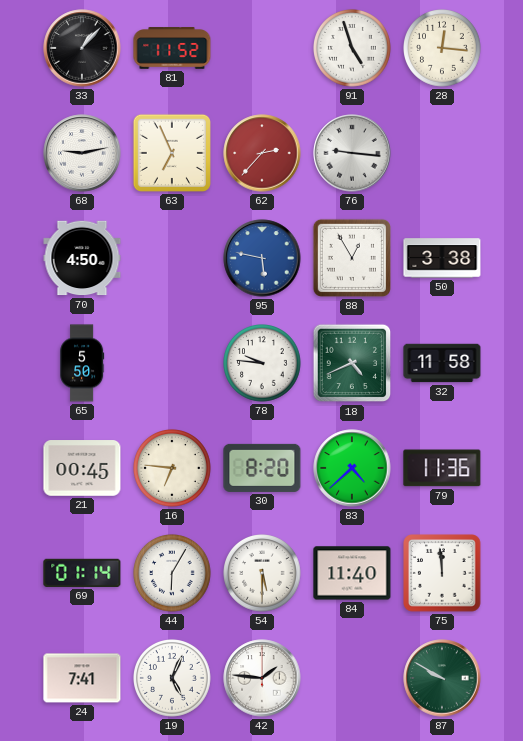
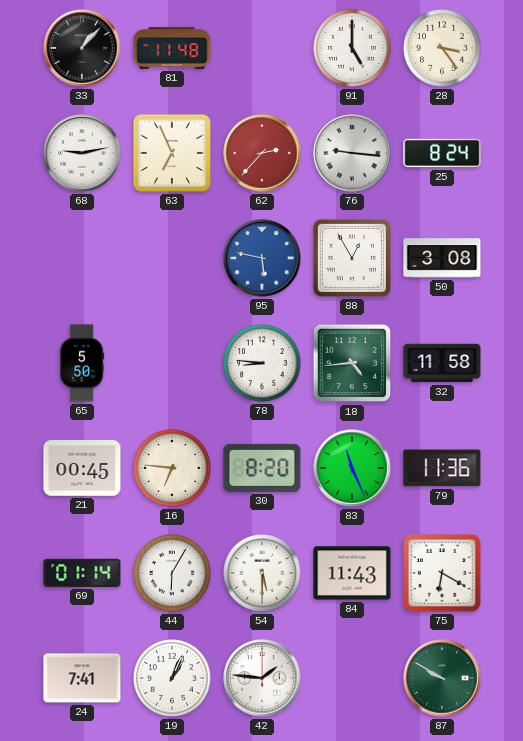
81: 11:52 -> 11:48 (172, 48)
91: 4:57 -> 5:00 (353, 49)
28: 12:16 -> 3:24 (443, 49)
25: none -> 8:24 (442, 153)
70: 4:50 -> none (82, 258)
50: 3:38 -> 3:08 (442, 258)
78: 9:46 -> 8:46 (263, 364)
18: 4:41 -> 4:44 (352, 363)
83: 4:38 -> 11:26 (352, 468)
84: 11:40 -> 11:43 (352, 573)
75: 11:59 -> 6:20 (442, 573)
19: 5:04 -> 1:04 (173, 679)
